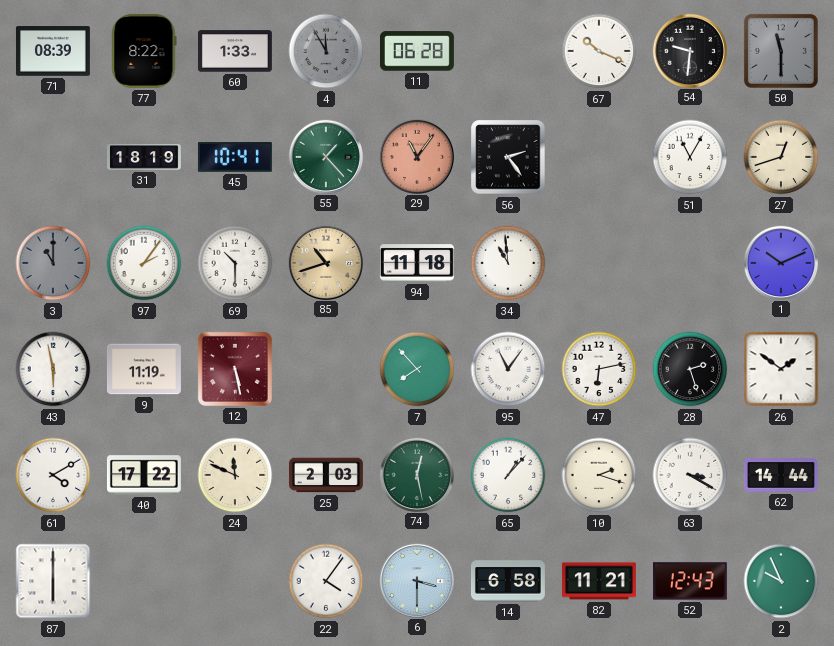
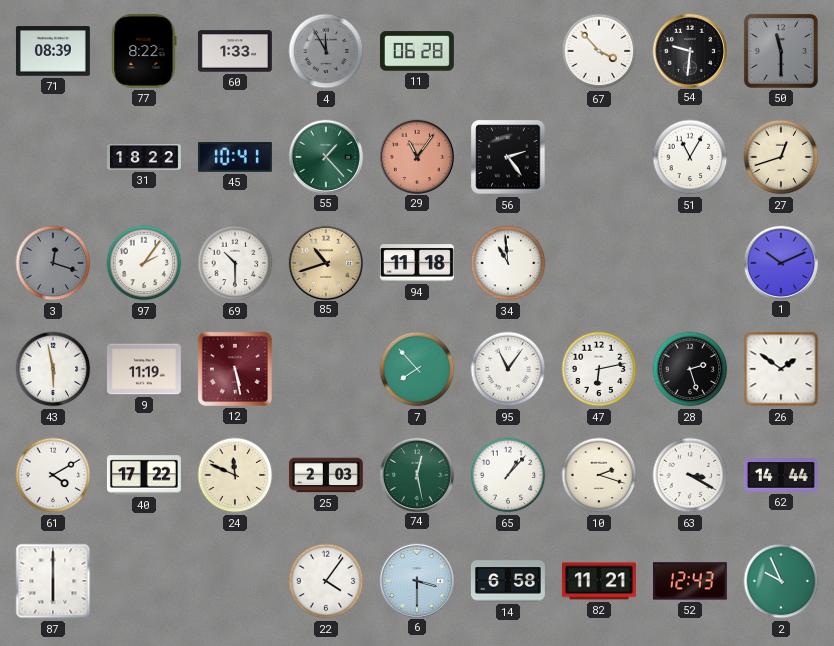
67: 10:19 -> 3:53 (599, 51)
31: 18:19 -> 18:22 (145, 157)
3: 11:00 -> 12:18 (53, 263)
